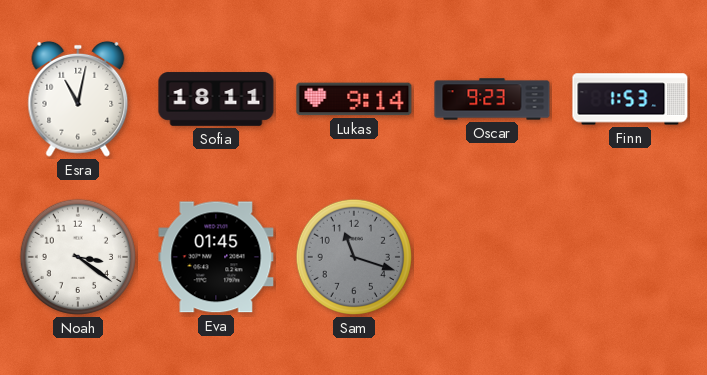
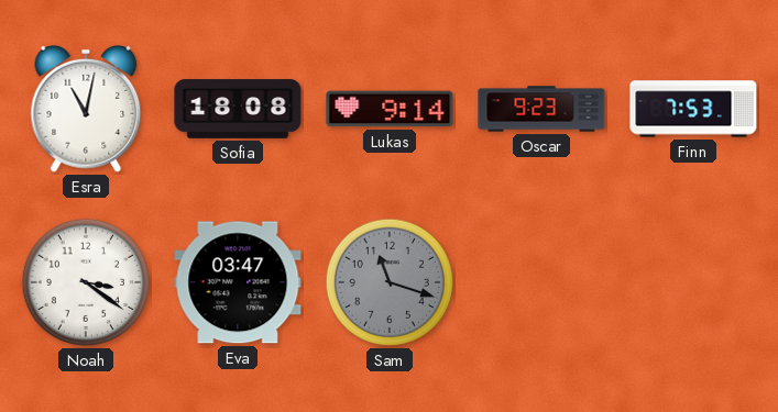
Sofia: 18:11 -> 18:08 (238, 109)
Finn: 1:53 -> 7:53 (693, 109)
Eva: 01:45 -> 03:47 (238, 282)
